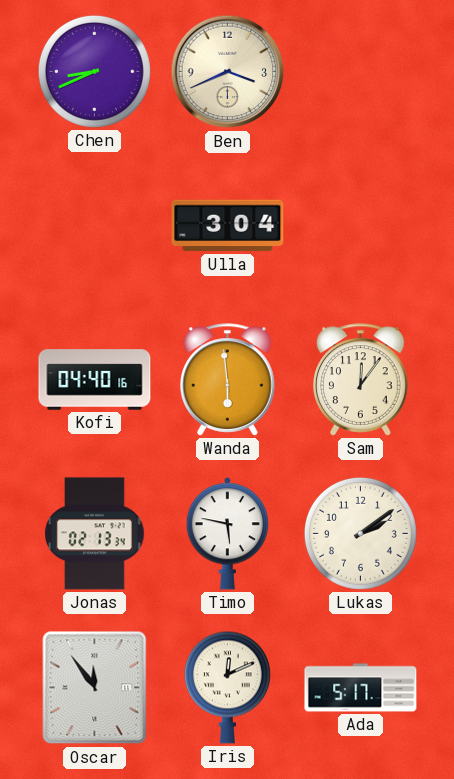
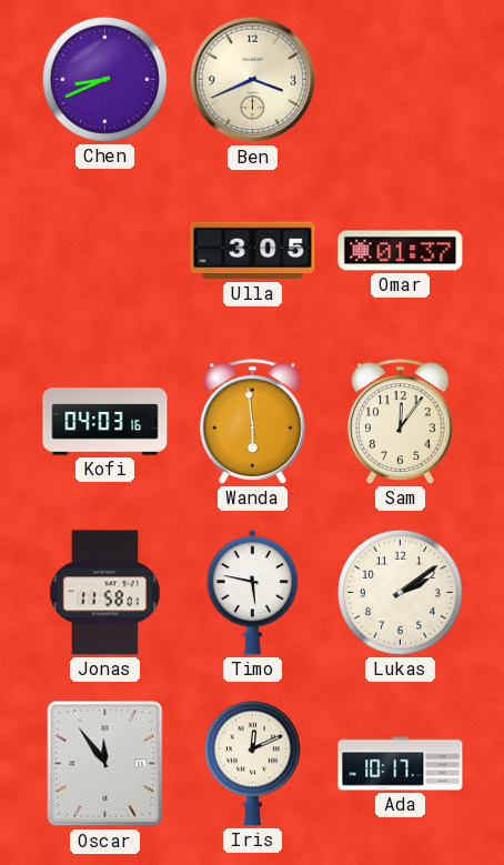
Ulla: 3:04 -> 3:05 (253, 251)
Omar: none -> 01:37 (401, 251)
Kofi: 04:40 -> 04:03 (105, 422)
Jonas: 02:13 -> 11:58 (105, 593)
Ada: 5:17 -> 10:17 (401, 764)
